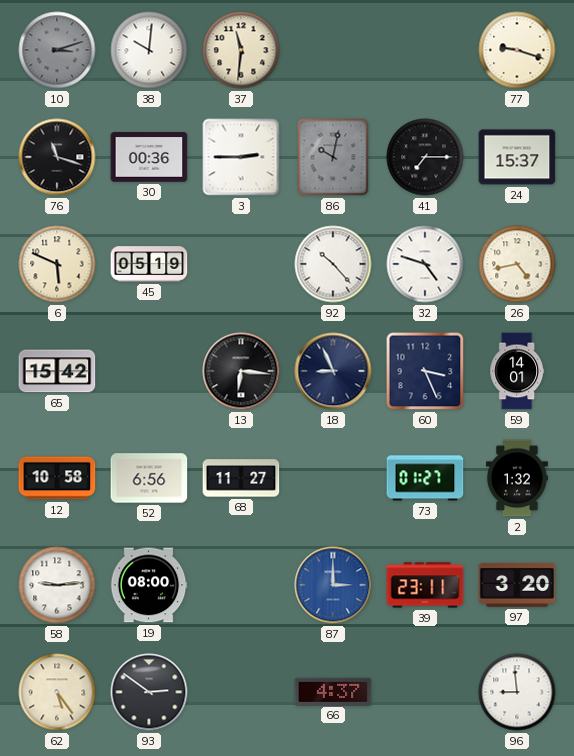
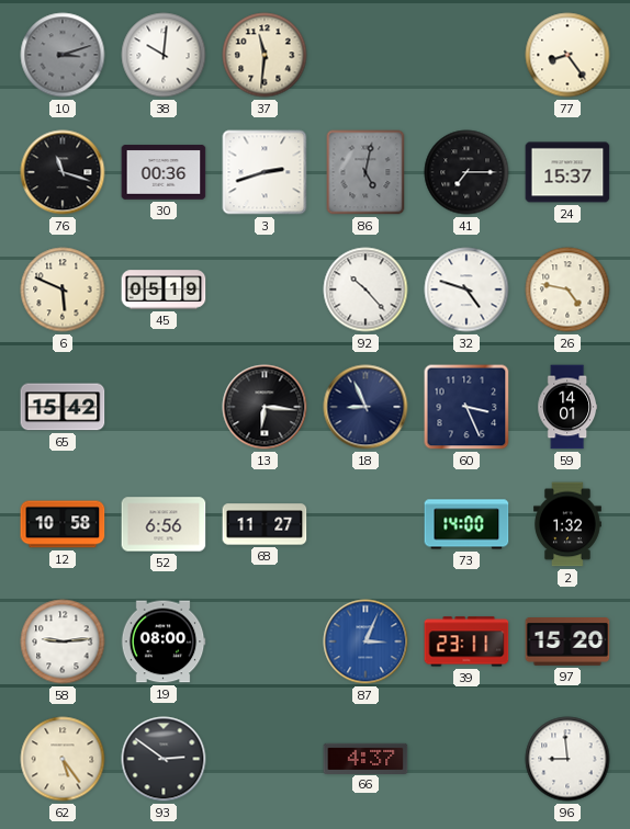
77: 9:18 -> 8:24 (567, 55)
3: 2:45 -> 2:42 (265, 172)
86: 10:02 -> 5:02 (365, 172)
26: 4:43 -> 4:47 (567, 289)
73: 01:27 -> 14:00 (466, 524)
87: 3:00 -> 3:04 (365, 641)
97: 3:20 -> 15:20 (567, 643)
